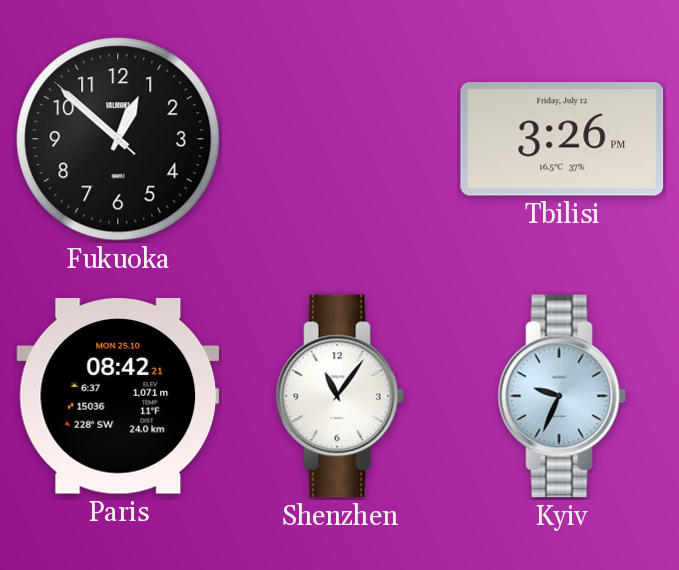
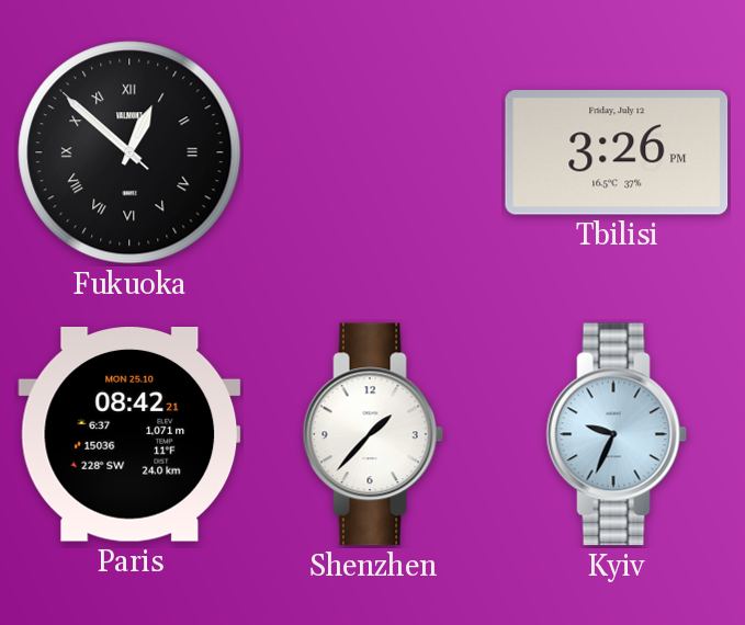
Fukuoka numerals: Arabic -> Roman (129, 152)
Shenzhen: 11:06 -> 1:37 (373, 434)
